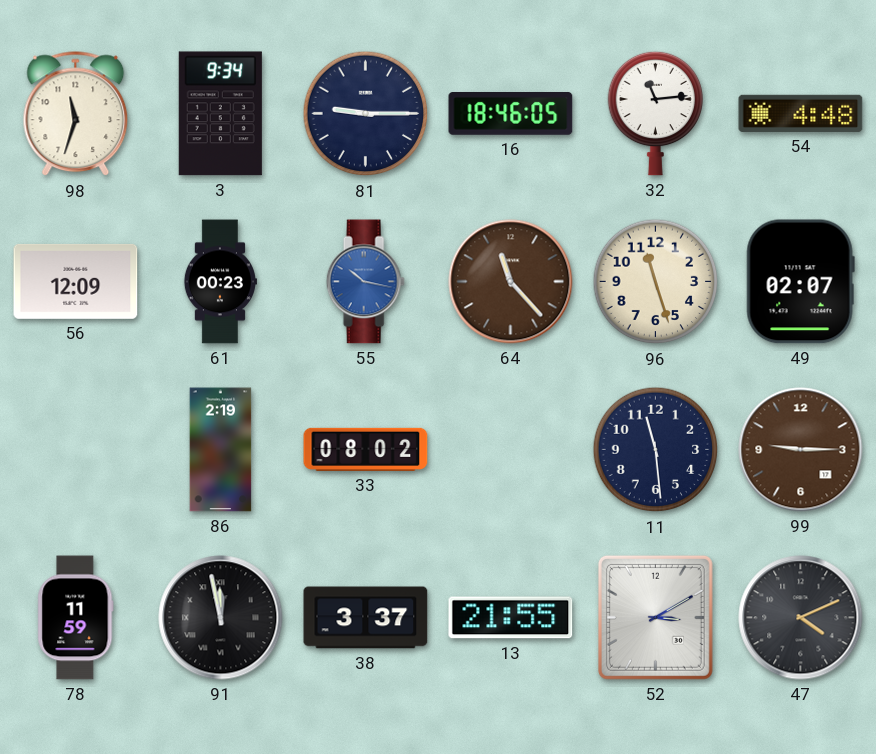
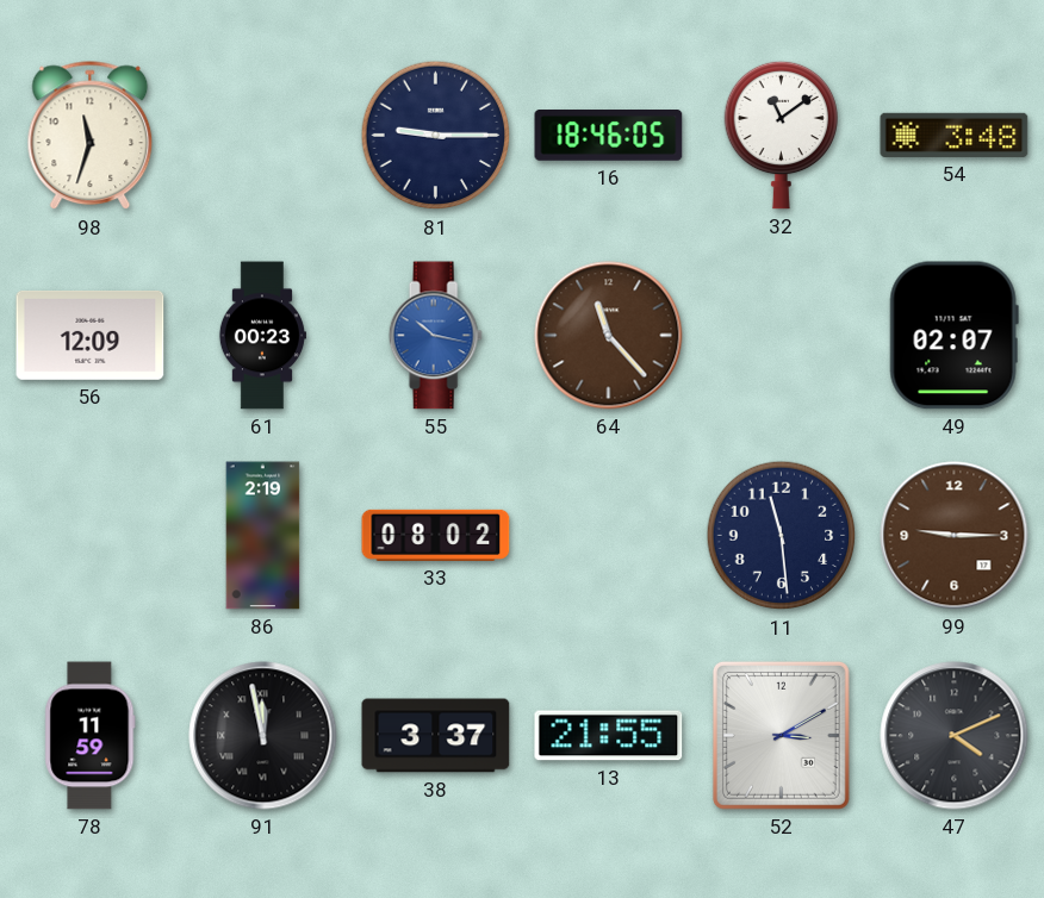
3: 9:34 -> none (220, 114)
32: 11:14 -> 11:09 (782, 135)
54: 4:48 -> 3:48 (955, 135)
96: 11:27 -> none (656, 282)
